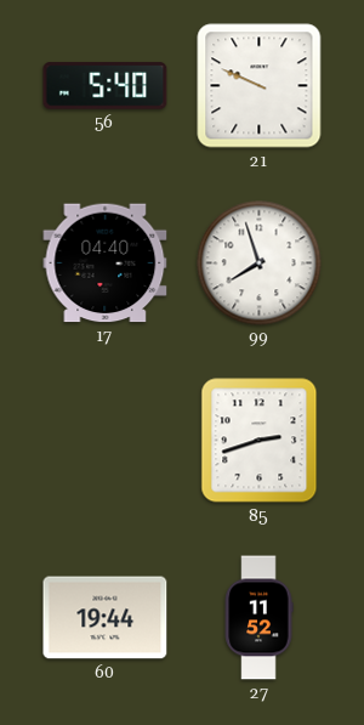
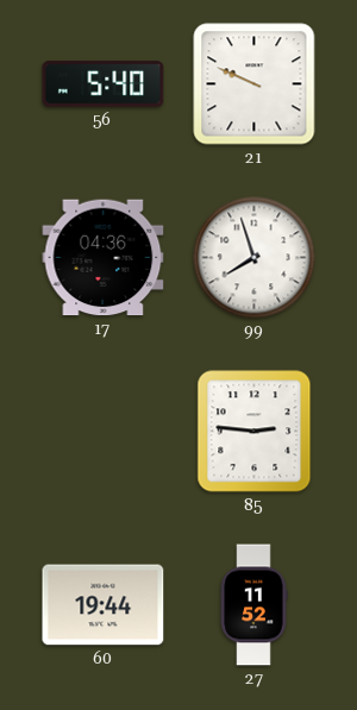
17: 04:40 -> 04:36 (104, 258)
85: 2:42 -> 2:46 (255, 432)
